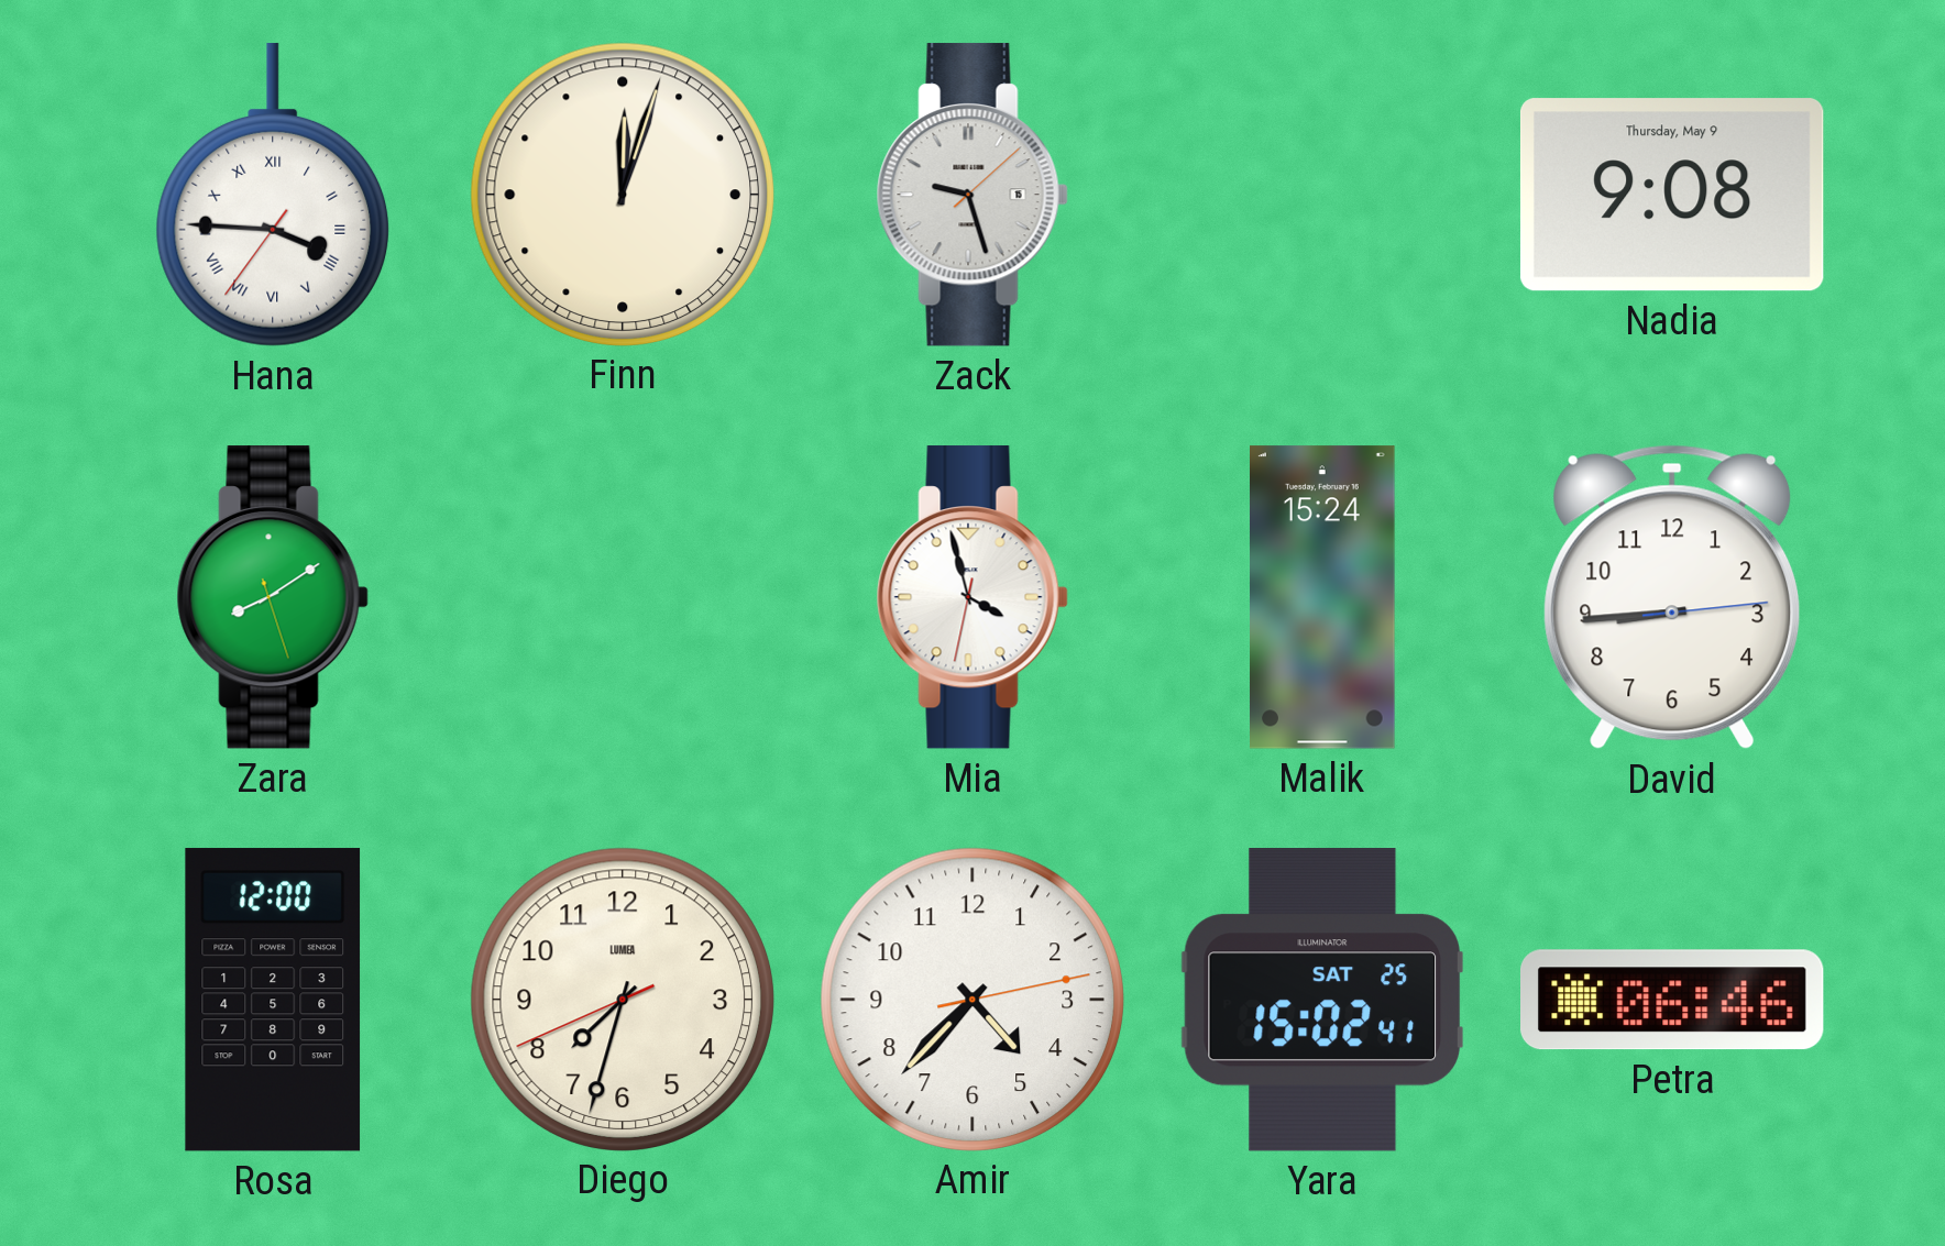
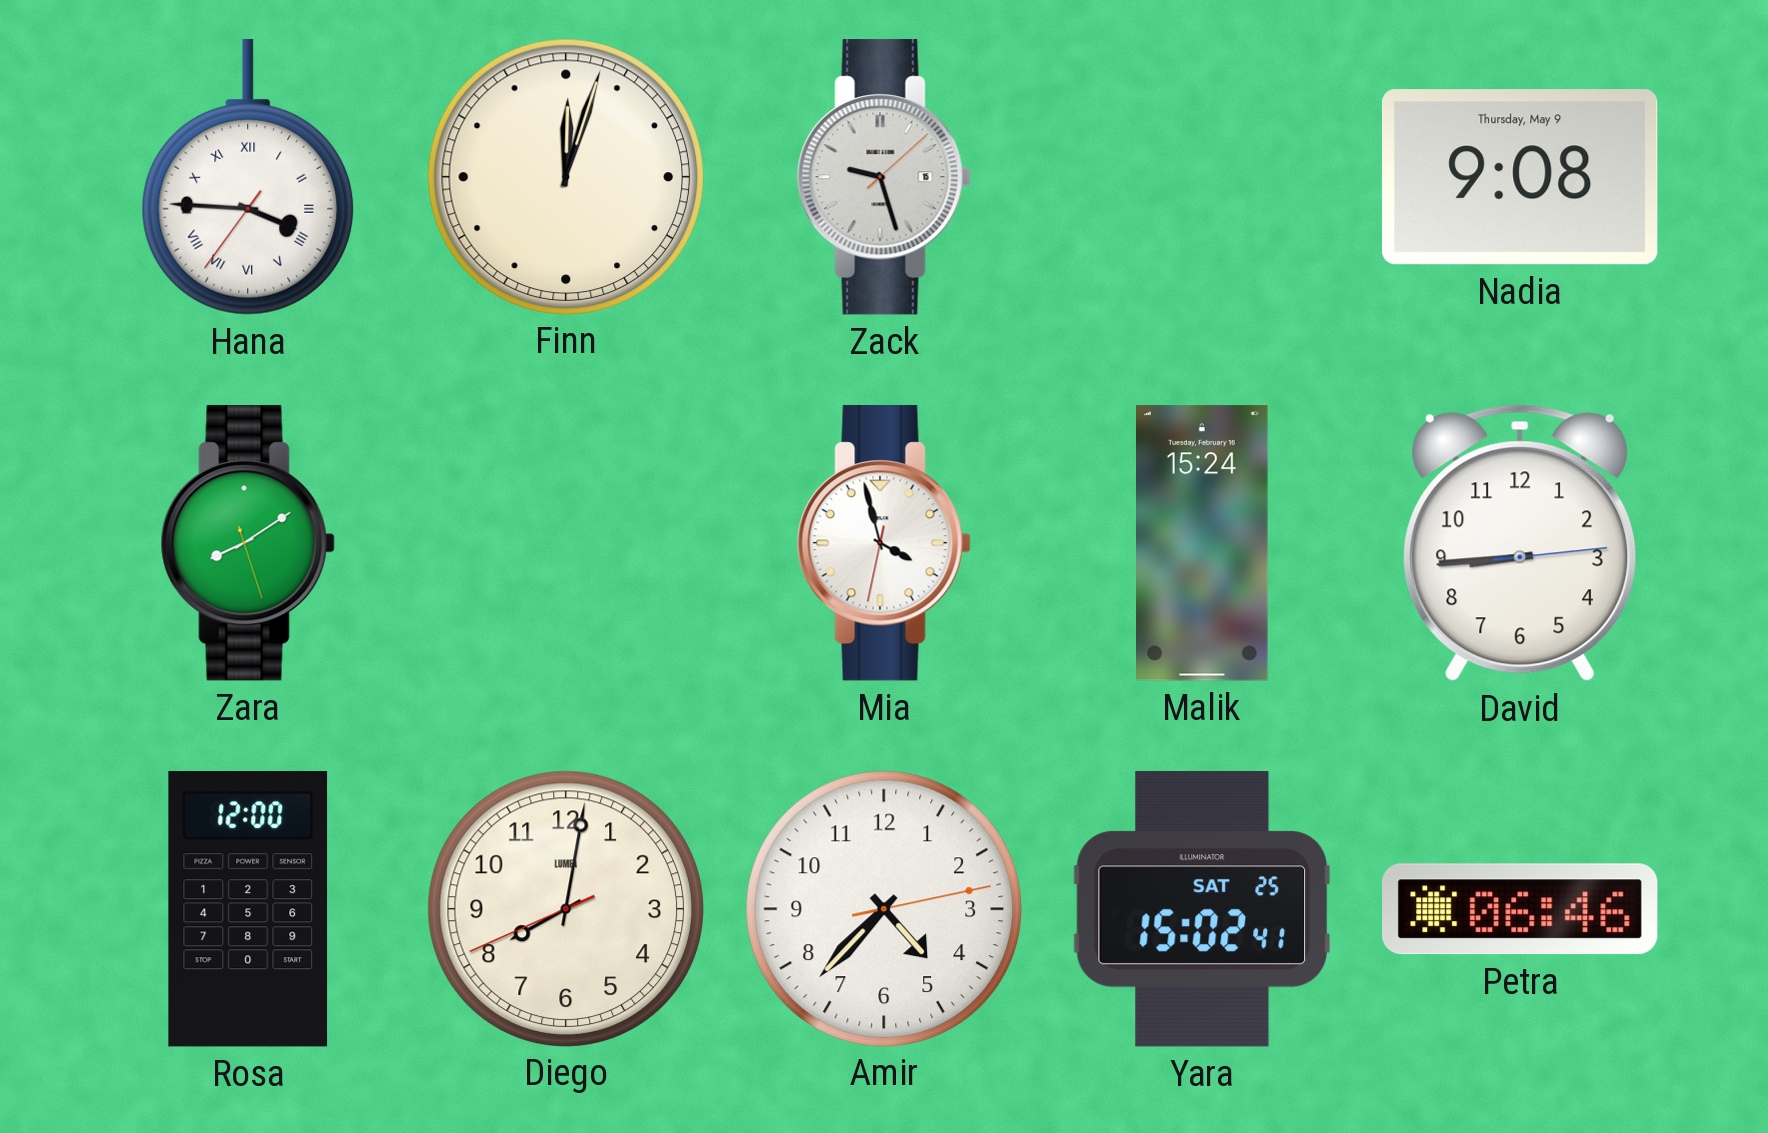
Diego: 7:32 -> 8:01 (565, 908)
